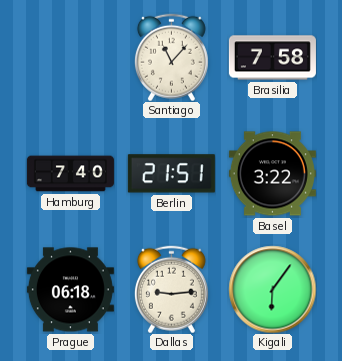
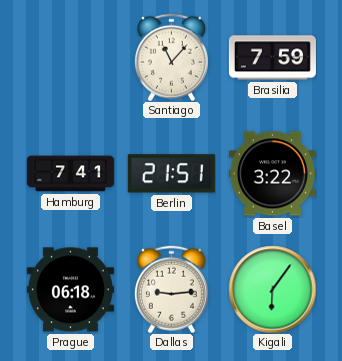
Brasilia: 7:58 -> 7:59 (272, 58)
Hamburg: 7:40 -> 7:41 (70, 174)
